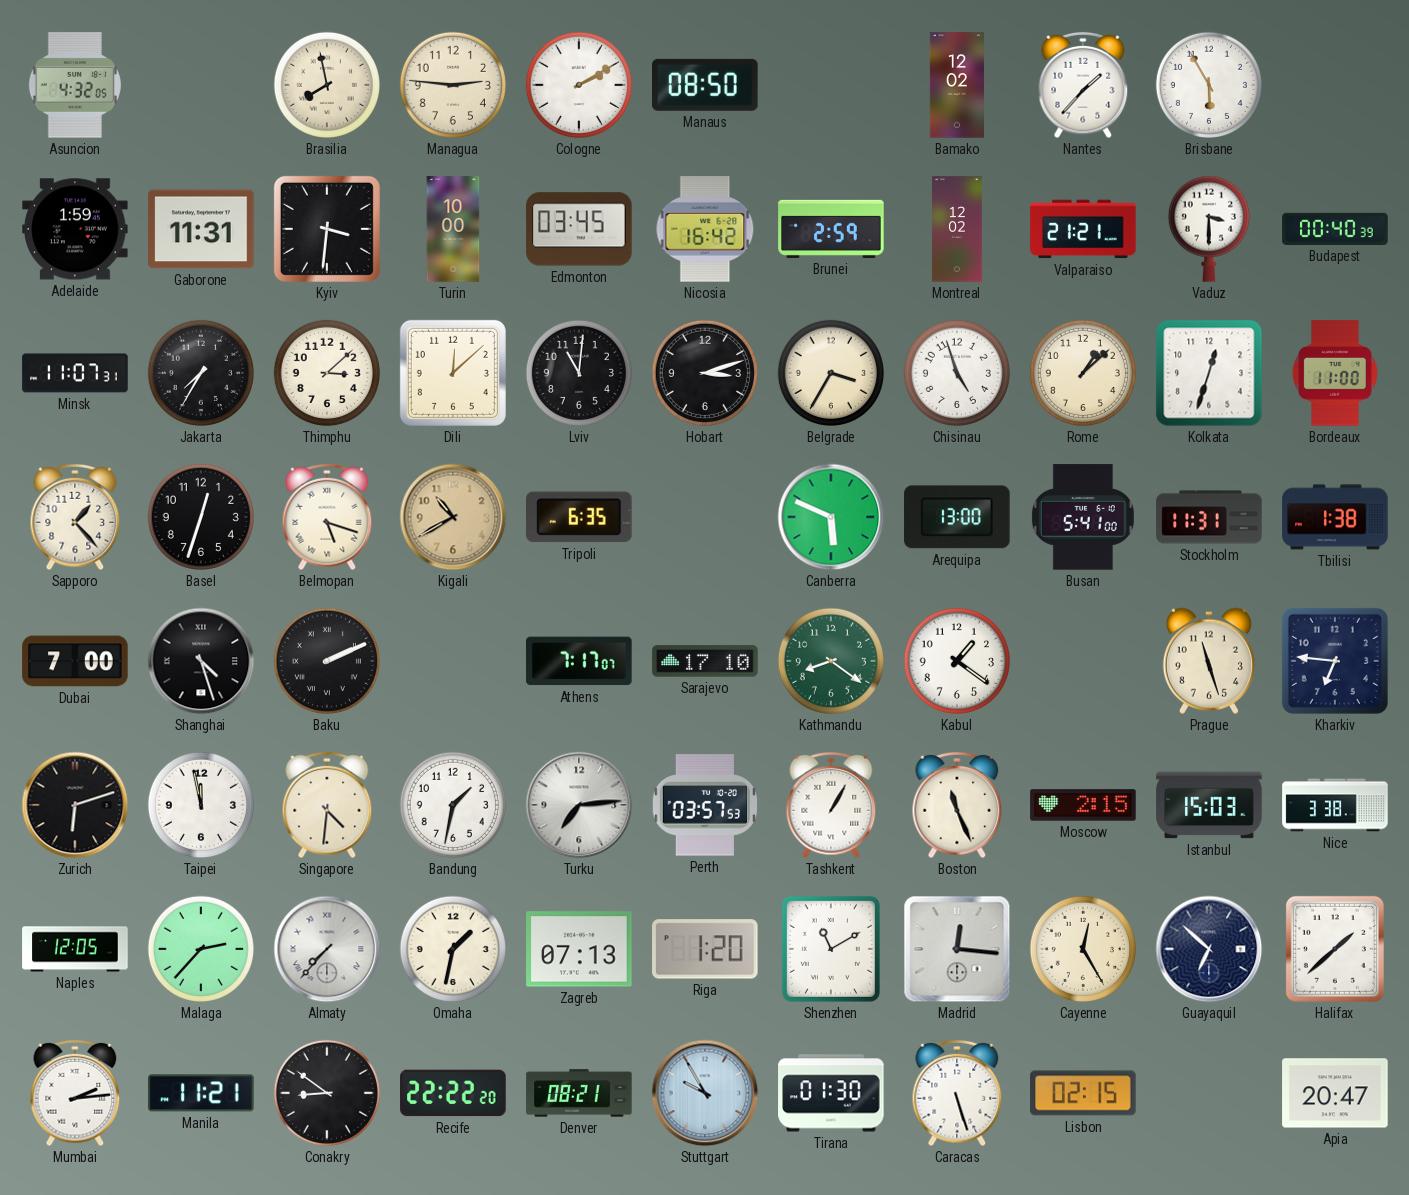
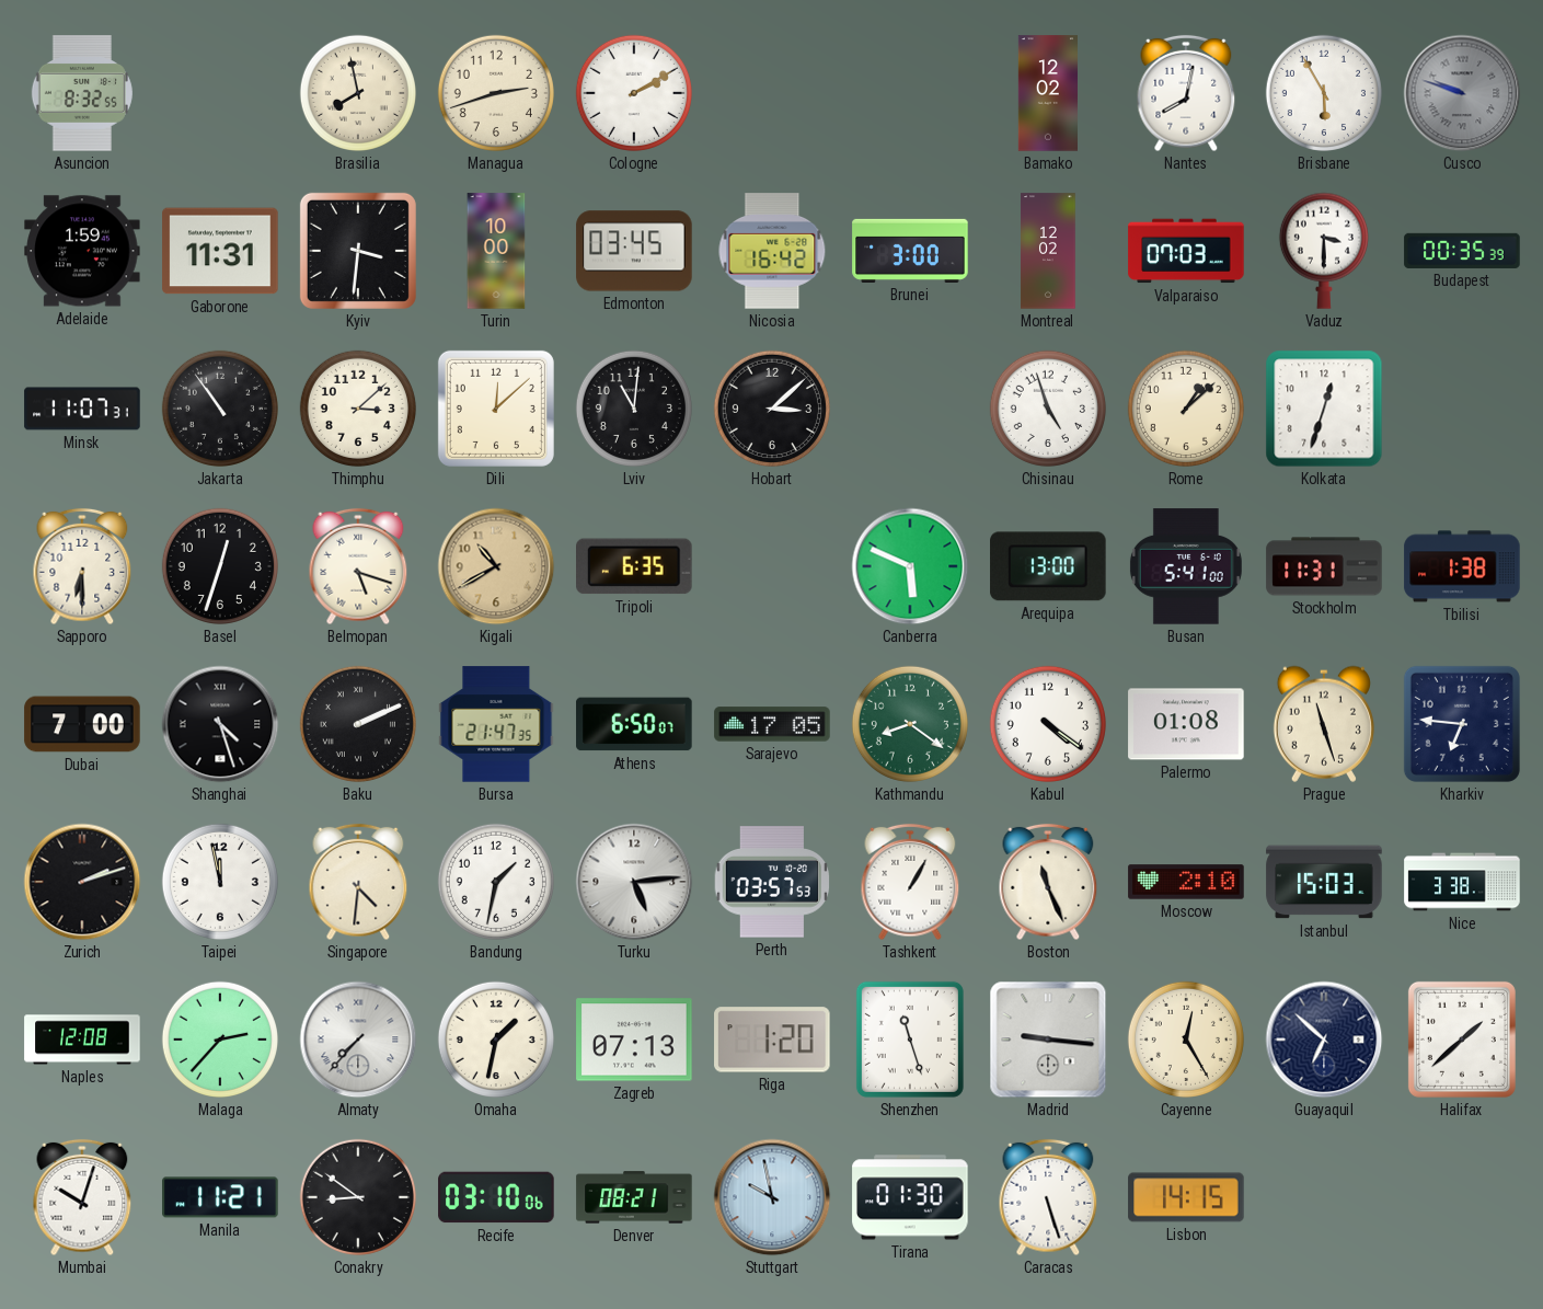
Asuncion: 4:32 -> 8:32 (82, 93)
Managua: 2:46 -> 2:42 (496, 93)
Manaus: 08:50 -> none (706, 85)
Nantes: 1:37 -> 8:02 (1186, 93)
Cusco: none -> 9:48 (1462, 93)
Brunei: 2:59 -> 3:00 (910, 251)
Valparaiso: 21:21 -> 07:03 (1186, 251)
Budapest: 00:40 -> 00:35 (1462, 251)
Jakarta: 7:35 -> 10:54 (220, 409)
Hobart: 3:12 -> 3:08 (772, 409)
Belgrade: 3:35 -> none (831, 373)
Bordeaux: 11:00 -> none (1335, 373)
Sapporo: 1:23 -> 6:30 (82, 566)
Bursa: none -> 21:47 (496, 724)
Athens: 7:17 -> 6:50 (634, 724)
Sarajevo: 17:10 -> 17:05 (772, 724)
Kabul: 1:21 -> 4:21 (1048, 724)
Palermo: none -> 01:08 (1186, 724)
Zurich: 6:12 -> 2:12 (82, 882)
Turku: 7:14 -> 5:14 (634, 882)
Moscow: 2:15 -> 2:10 (1186, 882)
Naples: 12:05 -> 12:08 (82, 1040)
Shenzhen: 11:10 -> 11:27 (910, 1040)
Madrid: 12:16 -> 9:16 (1048, 1040)
Mumbai: 2:14 -> 10:03 (82, 1197)
Recife: 22:22 -> 03:10 (496, 1197)
Stuttgart: 9:55 -> 9:58 (772, 1197)
Lisbon: 02:15 -> 14:15 (1186, 1197)
Apia: 20:47 -> none (1335, 1093)
